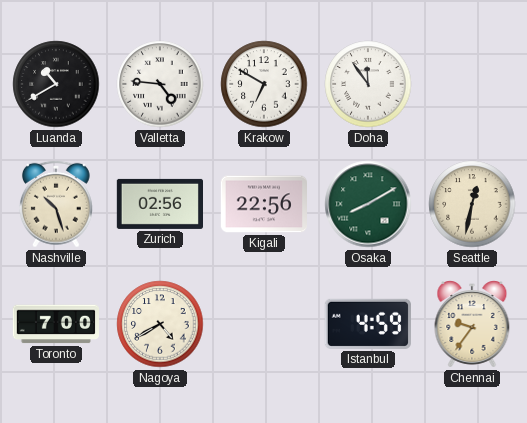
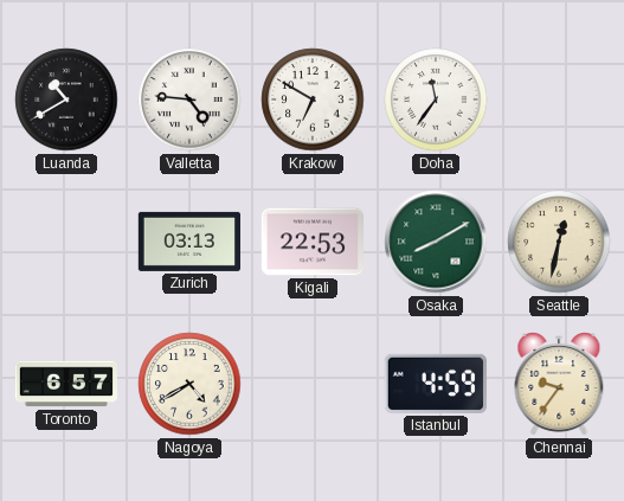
Doha: 11:54 -> 11:36 (436, 99)
Nashville: 10:27 -> none (56, 204)
Zurich: 02:56 -> 03:13 (188, 242)
Kigali: 22:56 -> 22:53 (311, 242)
Toronto: 7:00 -> 6:57 (65, 384)
